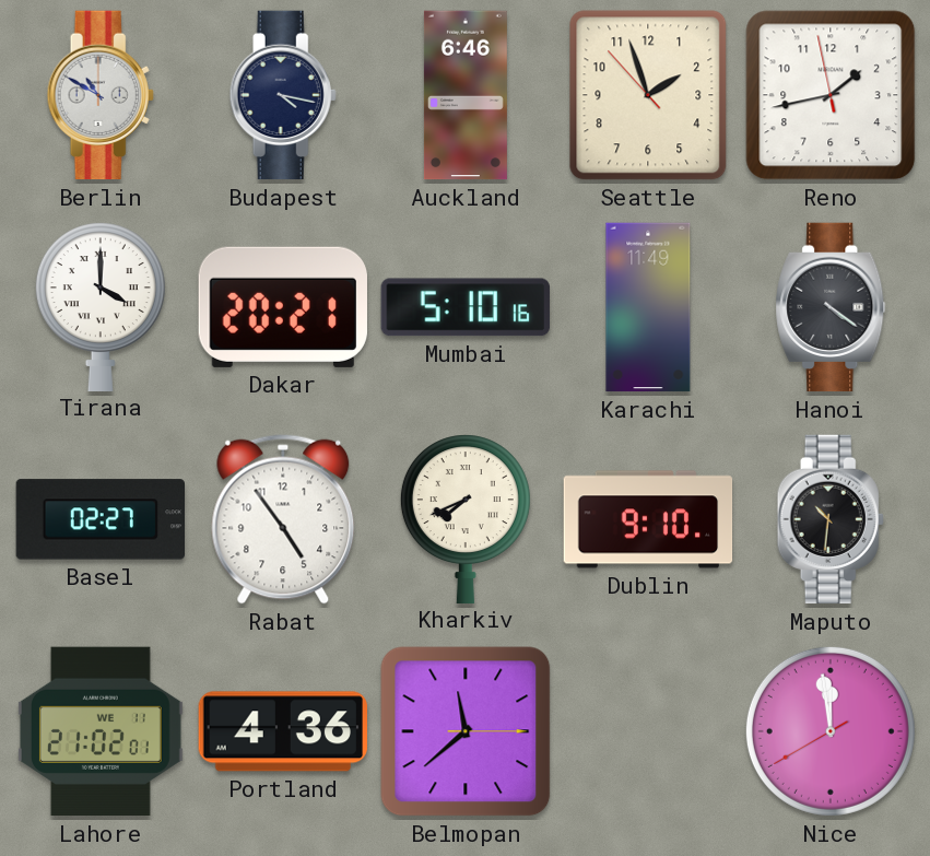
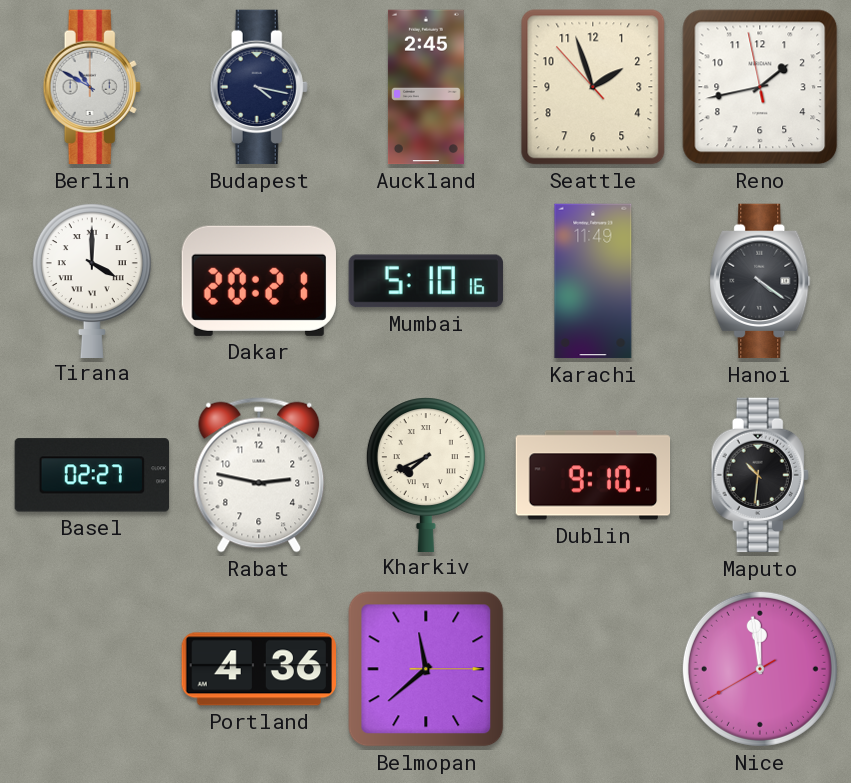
Auckland: 6:46 -> 2:45 (426, 87)
Rabat: 4:54 -> 2:47 (259, 475)
Lahore: 21:02 -> none (101, 731)
